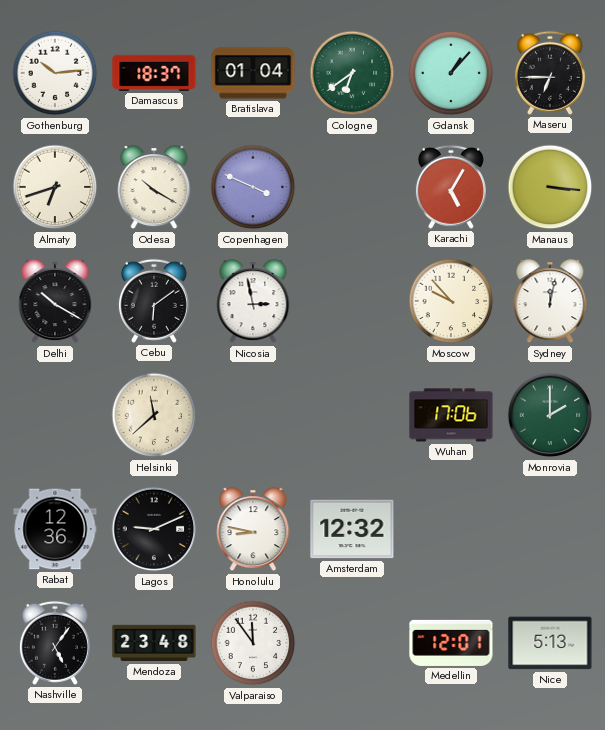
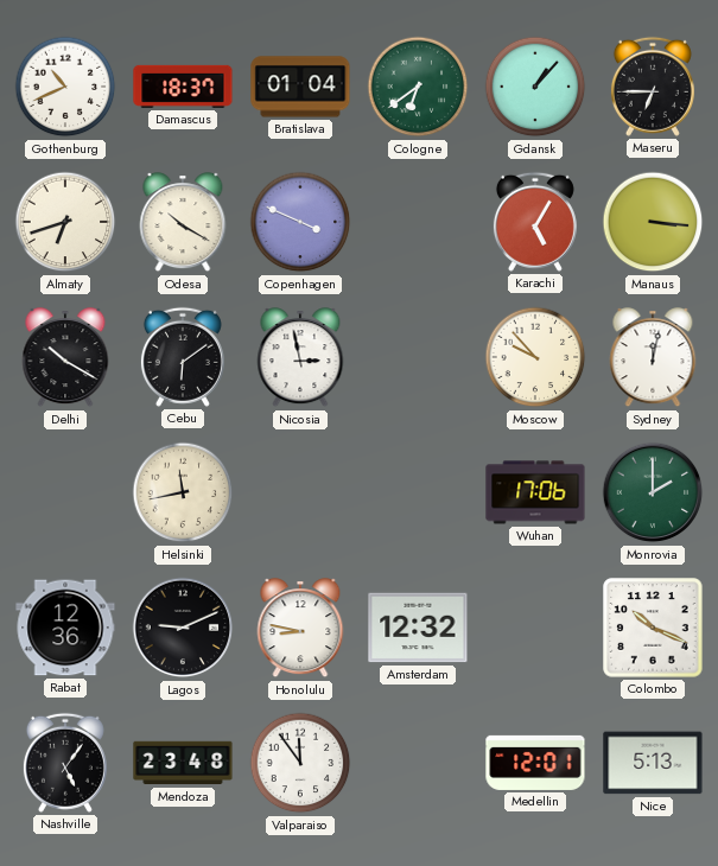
Gothenburg: 10:14 -> 10:41 (65, 87)
Helsinki: 11:38 -> 11:43 (183, 492)
Colombo: none -> 10:19 (653, 628)
